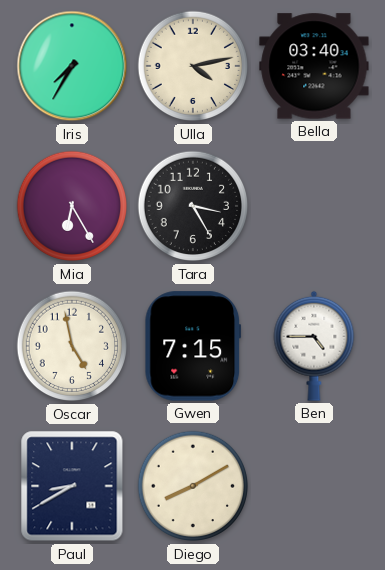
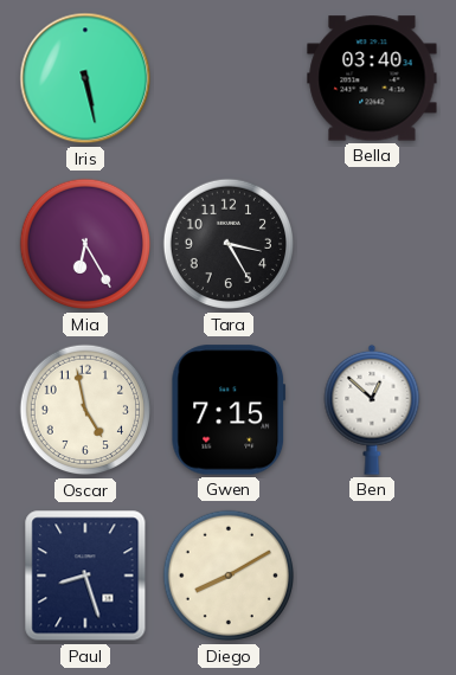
Iris: 7:35 -> 5:28 (85, 78)
Ulla: 4:13 -> none (193, 66)
Ben: 4:45 -> 12:52 (372, 410)
Paul: 8:40 -> 8:27 (85, 576)
